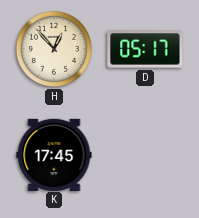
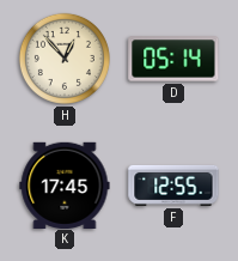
D: 05:17 -> 05:14 (173, 59)
F: none -> 12:55 (173, 186)
